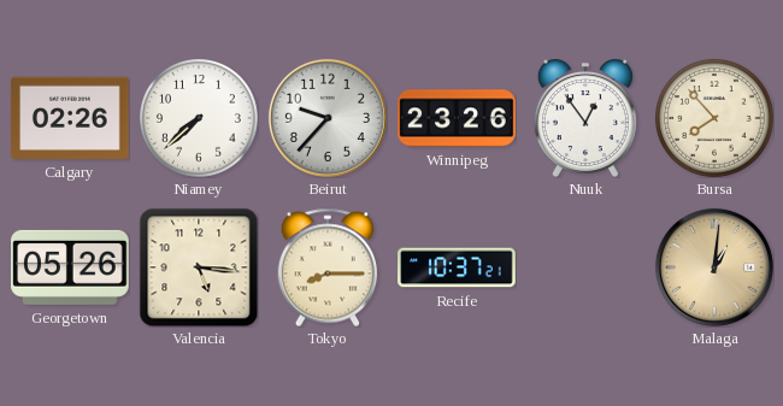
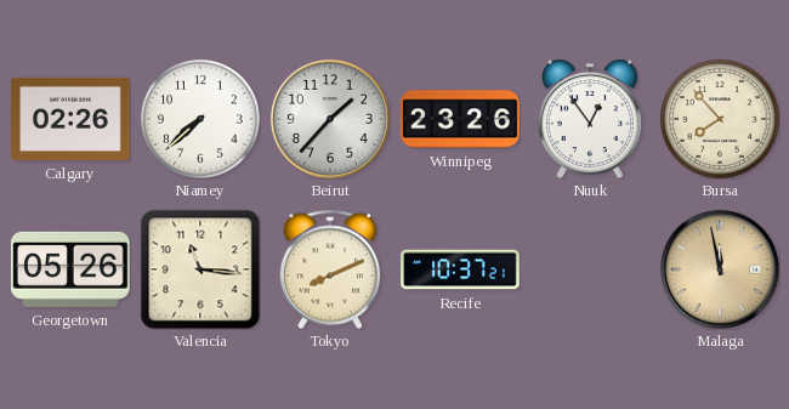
Beirut: 9:37 -> 1:37 (330, 119)
Valencia: 5:16 -> 11:16 (200, 269)
Tokyo: 8:15 -> 8:11 (330, 269)
Malaga: 1:01 -> 11:58 (720, 269)
